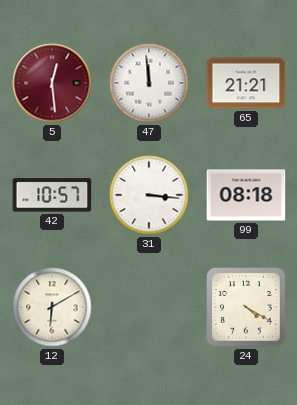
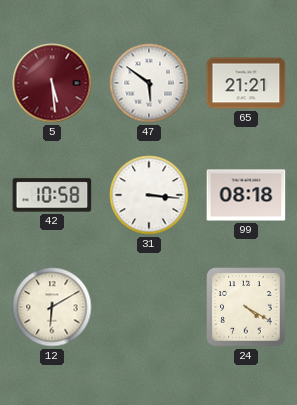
5: 12:29 -> 5:29 (52, 83)
47: 11:59 -> 5:51 (149, 83)
42: 10:57 -> 10:58 (52, 195)
